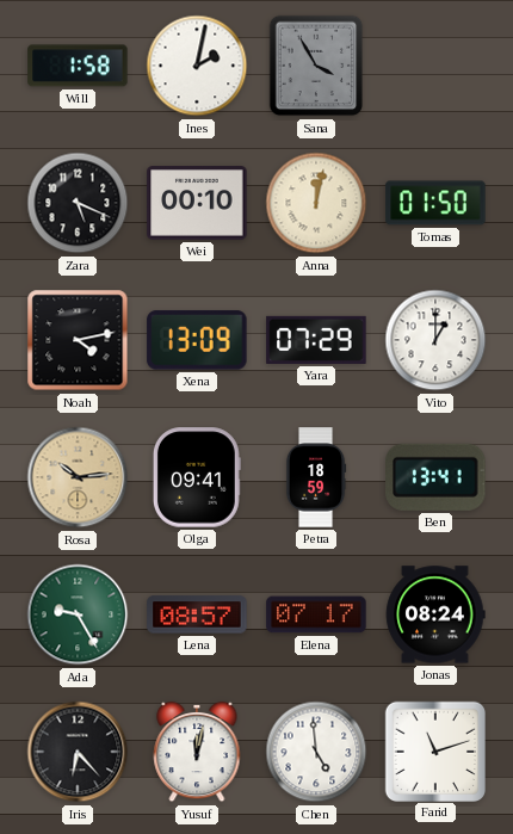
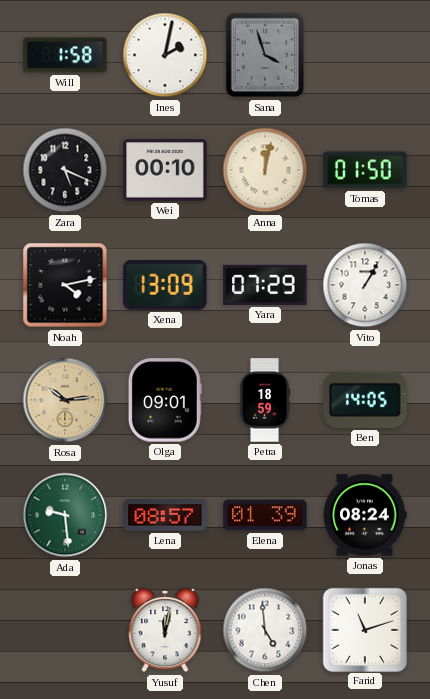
Sana: 3:55 -> 3:57 (265, 55)
Vito: 1:00 -> 1:05 (365, 285)
Olga: 09:41 -> 09:01 (165, 400)
Ben: 13:41 -> 14:05 (365, 400)
Ada: 9:25 -> 9:29 (65, 515)
Elena: 07:17 -> 01:39 (265, 515)
Iris: 6:23 -> none (78, 752)
